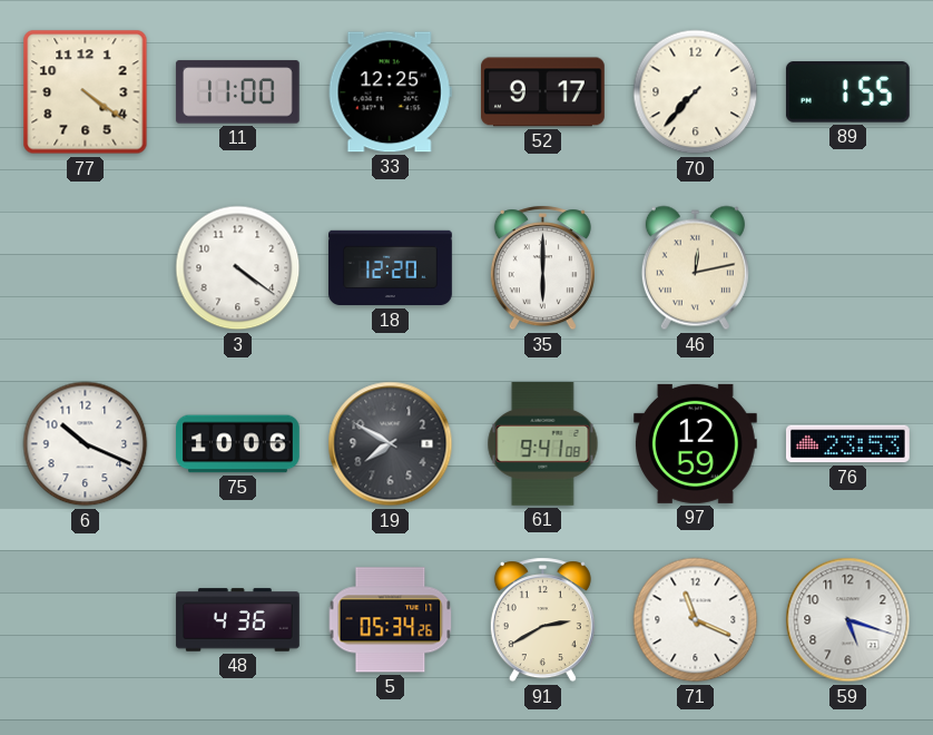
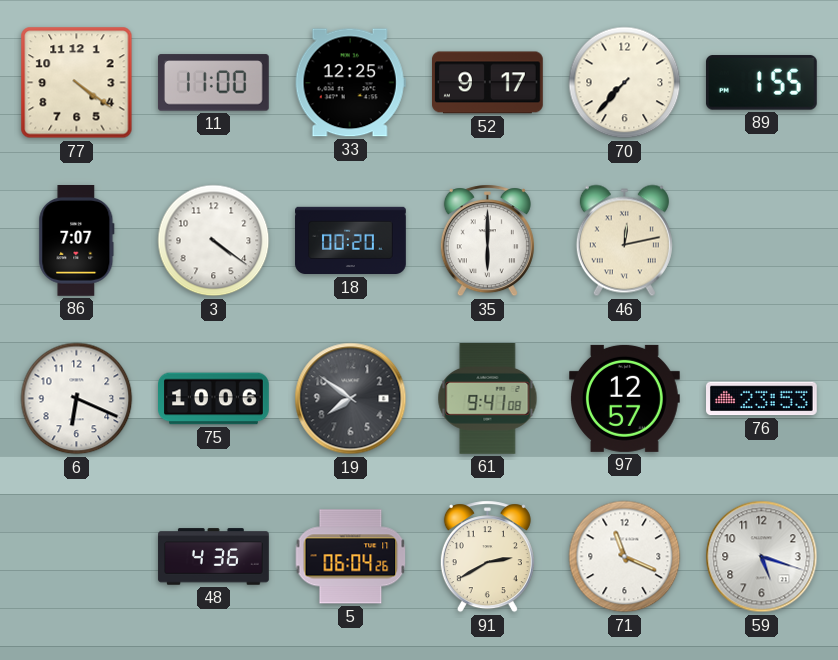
86: none -> 7:07 (77, 241)
18: 12:20 -> 00:20 (351, 241)
6: 10:19 -> 6:19 (77, 399)
19: 7:50 -> 7:51 (351, 399)
97: 12:59 -> 12:57 (625, 398)
5: 05:34 -> 06:04 (351, 557)
